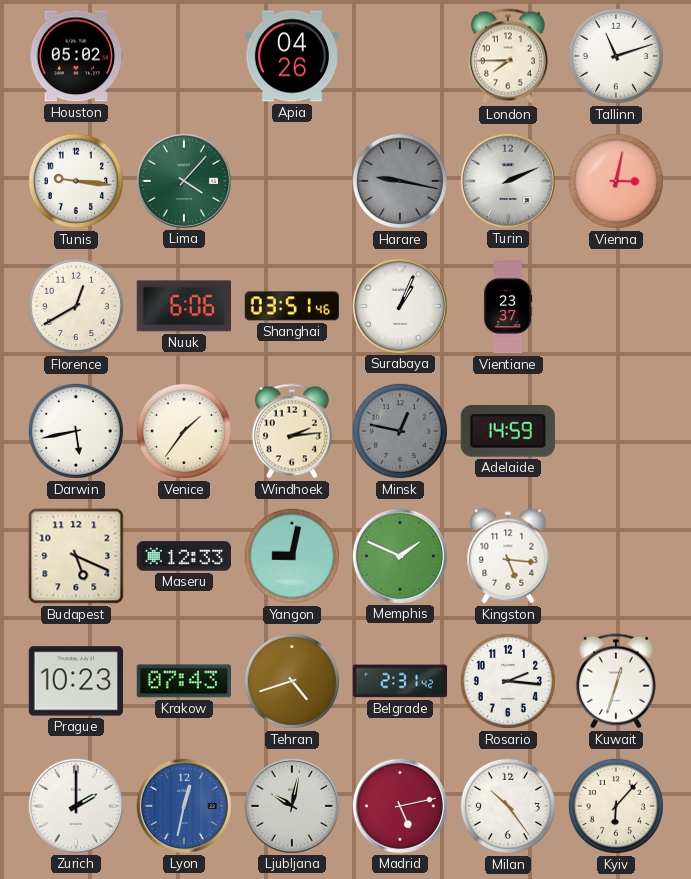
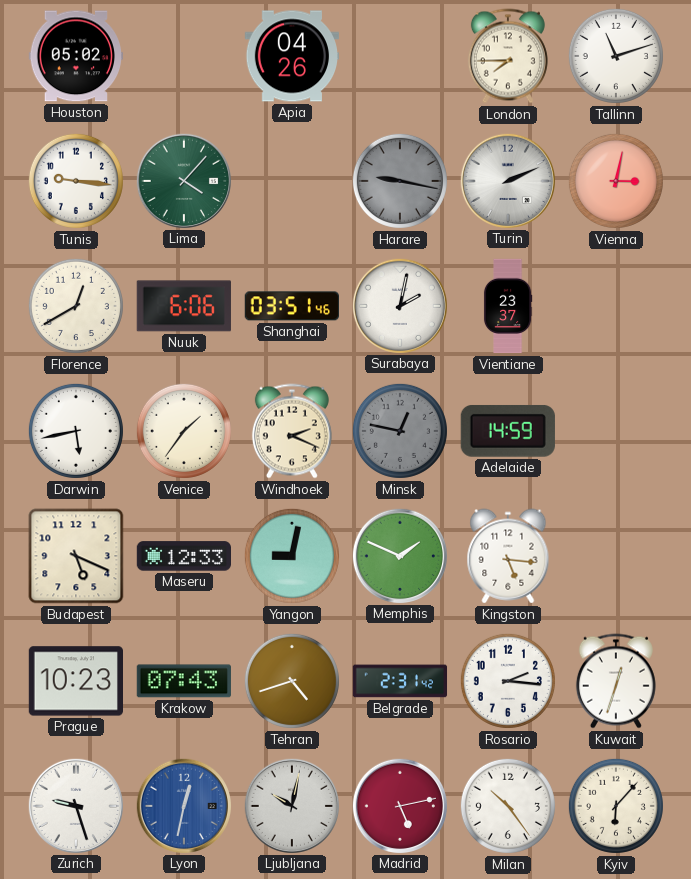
Surabaya: 1:04 -> 2:02 (399, 305)
Windhoek: 2:14 -> 2:19 (292, 431)
Zurich: 2:00 -> 9:27 (75, 805)
